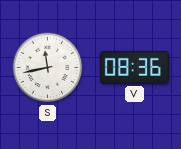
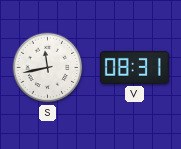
V: 08:36 -> 08:31 (134, 67)
